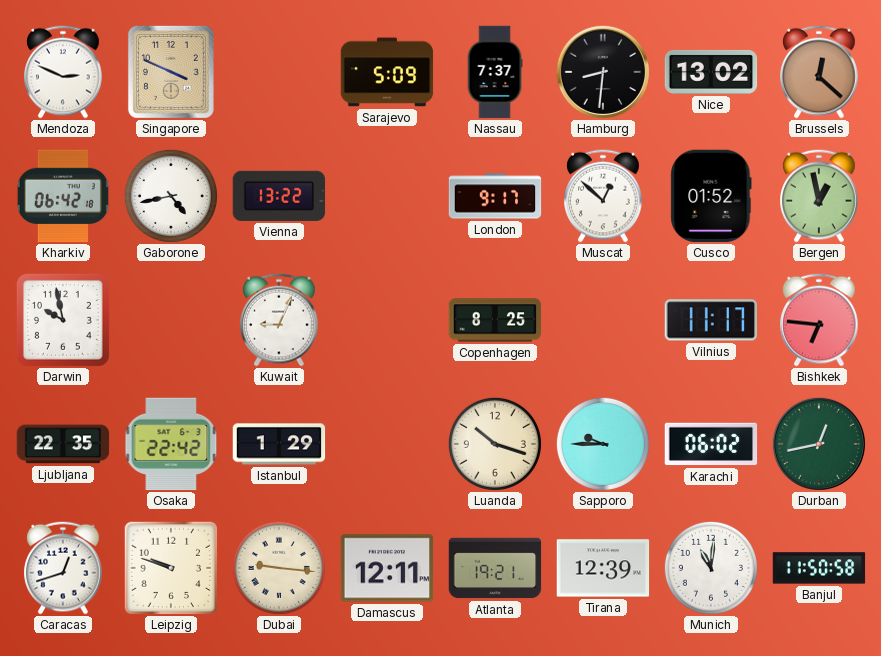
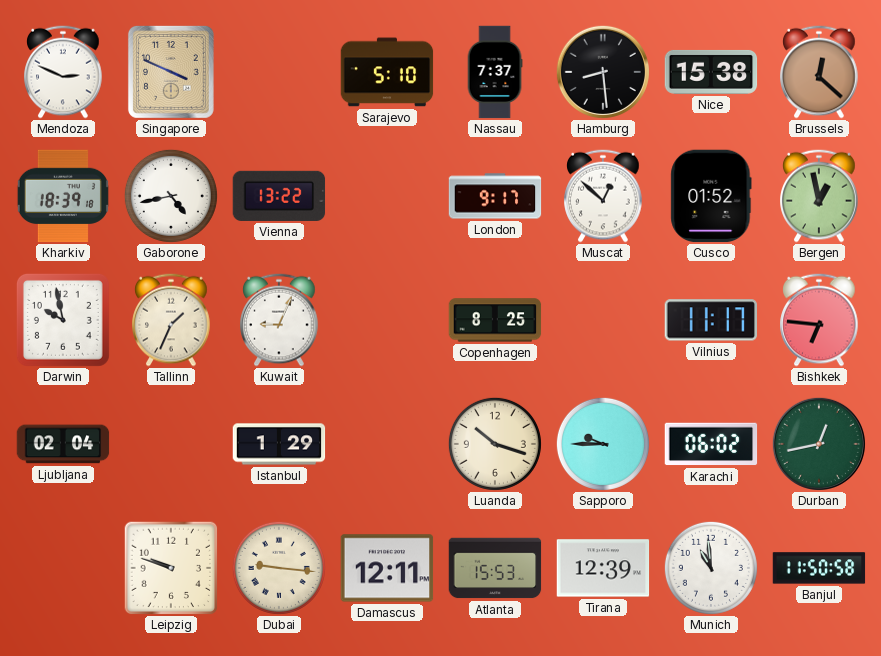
Sarajevo: 5:09 -> 5:10 (387, 72)
Hamburg: 8:31 -> 8:29 (603, 72)
Nice: 13:02 -> 15:38 (711, 72)
Kharkiv: 06:42 -> 18:39 (63, 196)
Tallinn: none -> 1:34 (171, 320)
Ljubljana: 22:35 -> 02:04 (63, 444)
Osaka: 22:42 -> none (171, 444)
Caracas: 12:42 -> none (63, 568)
Atlanta: 19:21 -> 15:53 (495, 568)
Munich: 11:01 -> 10:59 (711, 568)
